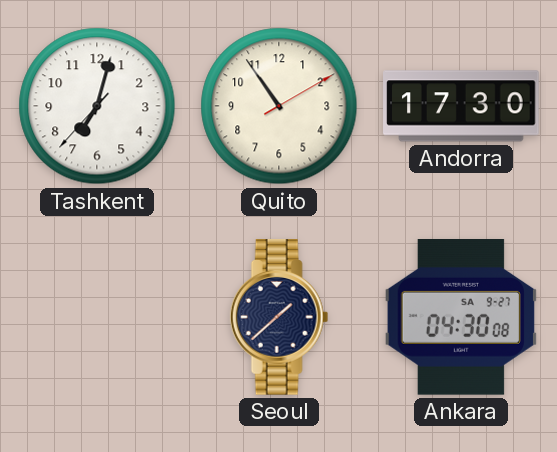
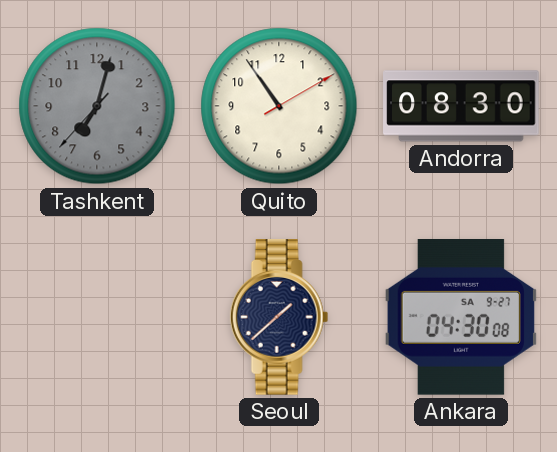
Tashkent dial: white -> grey (97, 106)
Andorra: 17:30 -> 08:30 (461, 106)
